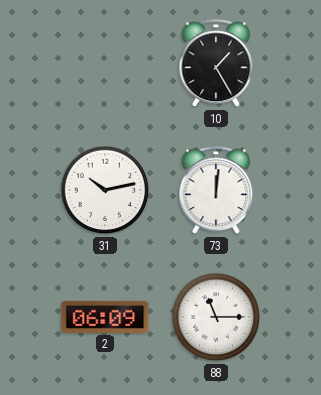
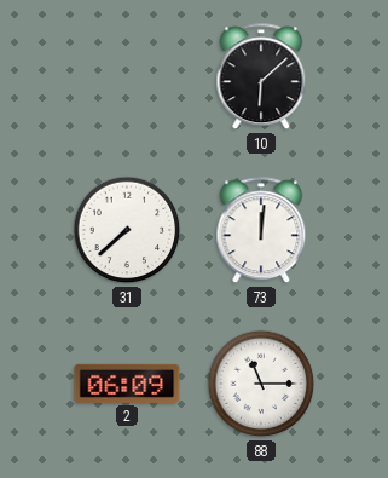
10: 1:25 -> 6:08 (261, 77)
31: 10:13 -> 7:38 (127, 230)
